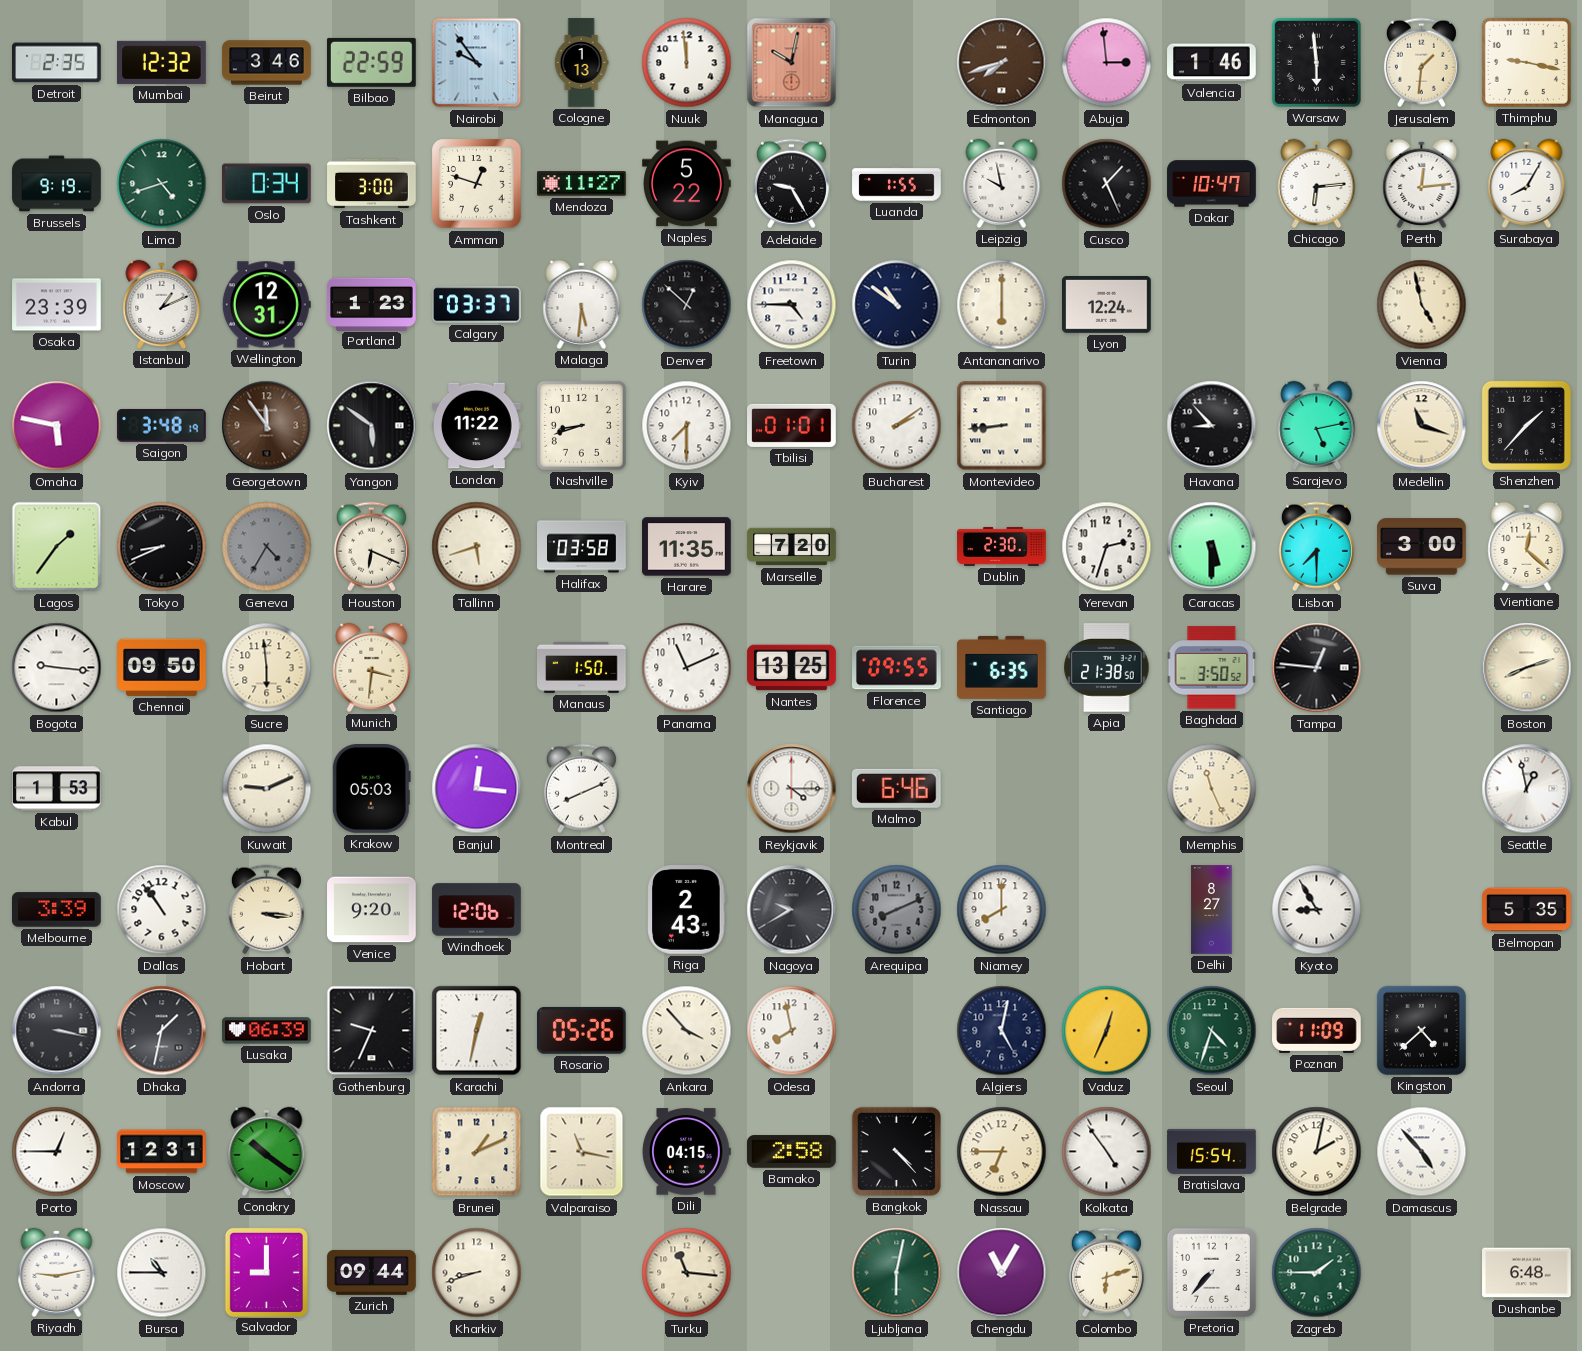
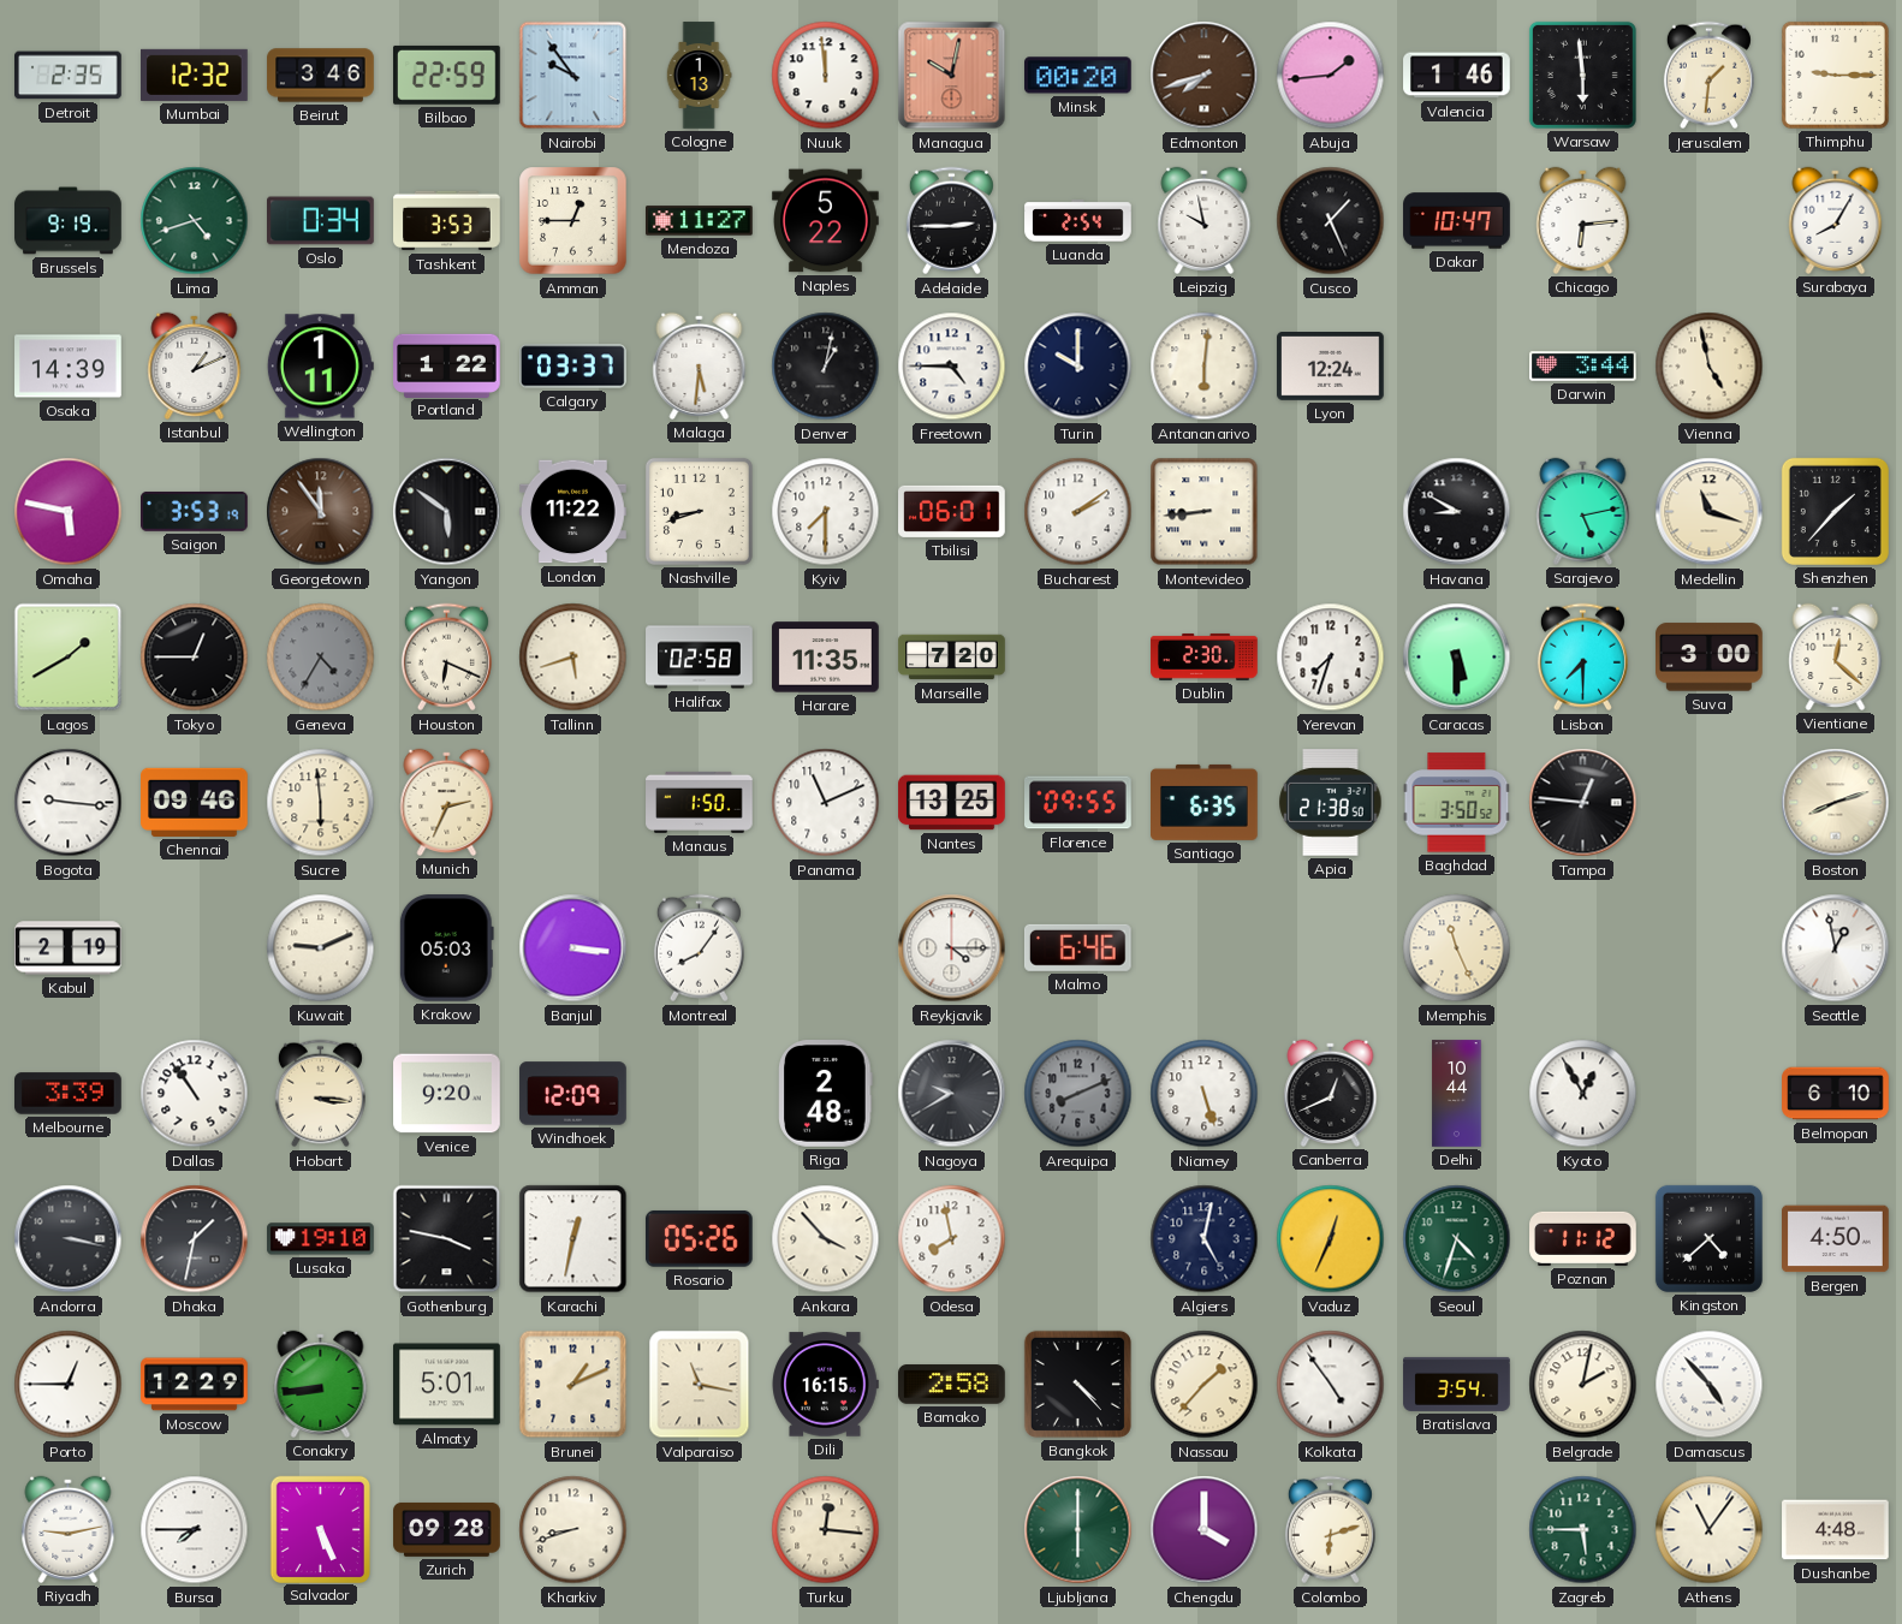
Minsk: none -> 00:20 (1078, 76)
Abuja: 2:59 -> 1:44 (1331, 76)
Thimphu: 9:17 -> 9:15 (1835, 75)
Tashkent: 3:00 -> 3:53 (447, 221)
Amman: 12:48 -> 12:45 (573, 221)
Adelaide: 9:25 -> 2:45 (951, 221)
Luanda: 1:55 -> 2:54 (1078, 221)
Perth: 12:14 -> none (1422, 183)
Osaka: 23:39 -> 14:39 (69, 367)
Wellington: 12:31 -> 1:11 (320, 367)
Portland: 1:23 -> 1:22 (447, 365)
Denver: 12:52 -> 1:02 (826, 367)
Turin: 10:51 -> 10:00 (1078, 367)
Antananarivo: 6:00 -> 6:01 (1205, 367)
Darwin: none -> 3:44 (1583, 367)
Saigon: 3:48 -> 3:53 (195, 511)
Tbilisi: 01:01 -> 06:01 (952, 511)
Havana: 8:53 -> 8:50 (1457, 512)
Lagos: 1:36 -> 1:40 (69, 658)
Tokyo: 8:41 -> 12:45 (195, 658)
Halifax: 03:58 -> 02:58 (700, 658)
Yerevan: 2:33 -> 7:33 (1331, 658)
Chennai: 09:50 -> 09:46 (195, 802)
Munich: 3:31 -> 2:34 (447, 802)
Kabul: 1:53 -> 2:19 (69, 948)
Banjul: 12:16 -> 3:16 (573, 948)
Montreal: 8:11 -> 8:06 (699, 948)
Windhoek: 12:06 -> 12:09 (573, 1094)
Riga: 2:43 -> 2:48 (826, 1094)
Niamey: 8:00 -> 5:27 (1205, 1094)
Canberra: none -> 12:41 (1331, 1093)
Delhi: 8:27 -> 10:44 (1457, 1094)
Kyoto: 8:55 -> 12:55 (1583, 1094)
Belmopan: 5:35 -> 6:10 (1836, 1094)
Lusaka: 06:39 -> 19:10 (321, 1239)
Gothenburg: 9:34 -> 3:47 (447, 1239)
Poznan: 11:09 -> 11:12 (1583, 1238)
Bergen: none -> 4:50 (1836, 1239)
Moscow: 12:31 -> 12:29 (195, 1385)
Conakry: 10:21 -> 8:44 (321, 1384)
Almaty: none -> 5:01 (447, 1385)
Dili: 04:15 -> 16:15 (825, 1385)
Nassau: 6:45 -> 1:37 (1205, 1385)
Bratislava: 15:54 -> 3:54 (1457, 1384)
Bursa: 10:45 -> 7:45 (195, 1530)
Salvador: 9:00 -> 5:26 (320, 1529)
Zurich: 09:44 -> 09:28 (447, 1529)
Turku: 11:16 -> 12:16 (826, 1530)
Ljubljana: 6:02 -> 6:00 (1078, 1530)
Chengdu: 11:05 -> 4:00 (1205, 1530)
Pretoria: 7:37 -> none (1211, 1272)
Zagreb: 1:45 -> 5:45 (1583, 1530)
Athens: none -> 11:06 (1710, 1530)
Dushanbe: 6:48 -> 4:48 (1836, 1530)
